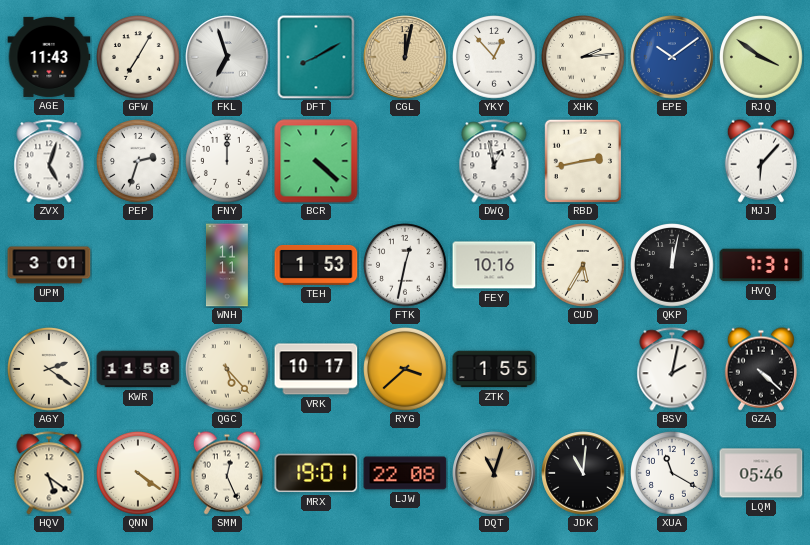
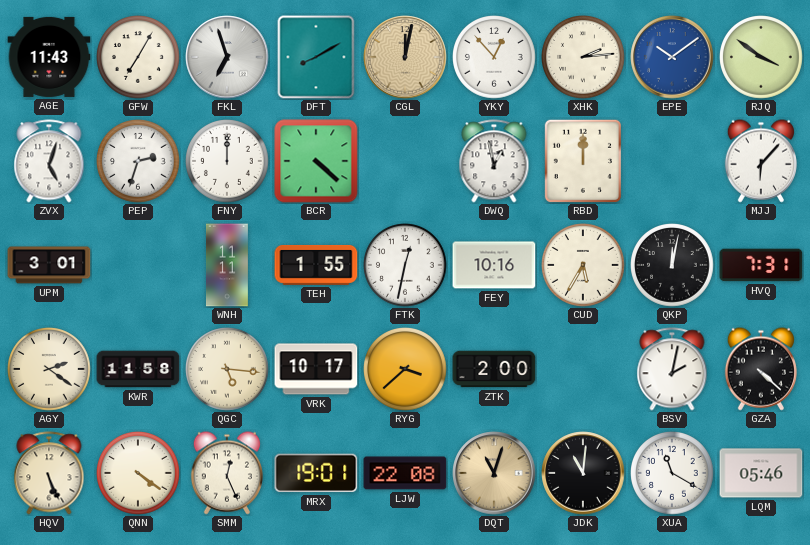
RBD: 2:43 -> 12:00 (582, 160)
TEH: 1:53 -> 1:55 (316, 265)
QGC: 5:23 -> 5:16 (228, 370)
ZTK: 1:55 -> 2:00 (494, 369)
HQV: 5:21 -> 5:26 (49, 473)
